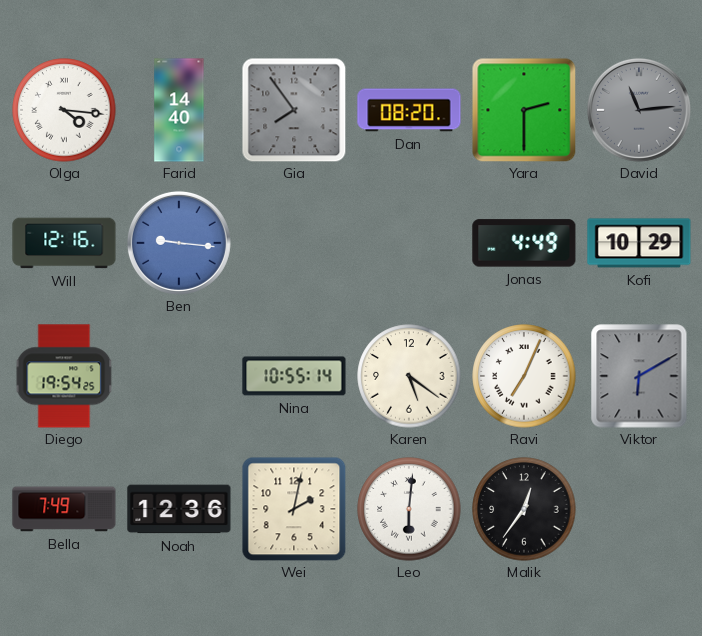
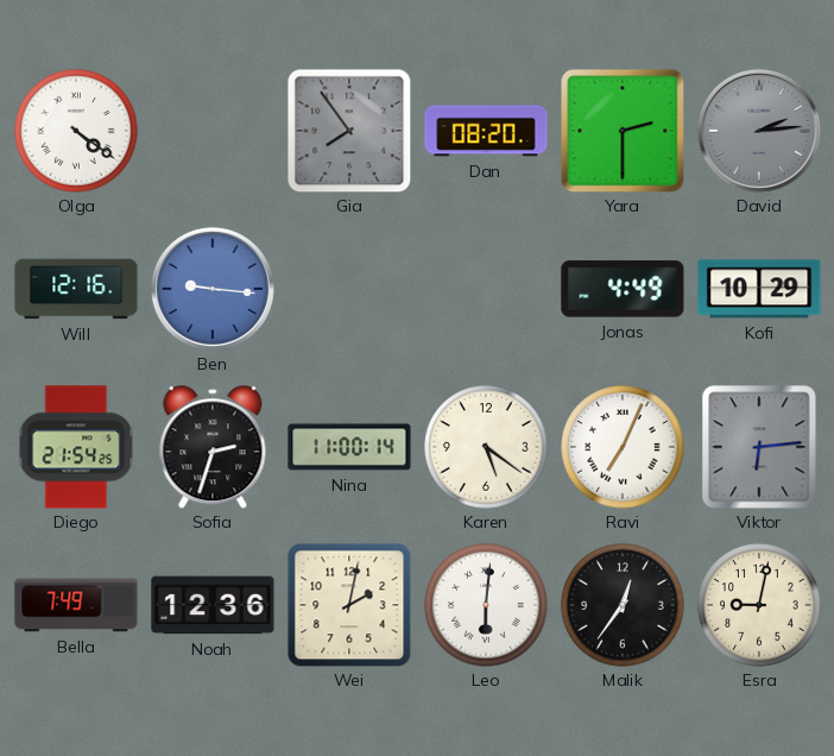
Olga: 4:16 -> 4:21 (76, 131)
Farid: 14:40 -> none (179, 110)
David: 11:14 -> 2:14 (759, 131)
Diego: 19:54 -> 21:54 (76, 447)
Sofia: none -> 2:33 (213, 447)
Nina: 10:55 -> 11:00 (349, 447)
Viktor: 6:10 -> 6:14 (759, 447)
Esra: none -> 9:02 (759, 605)
